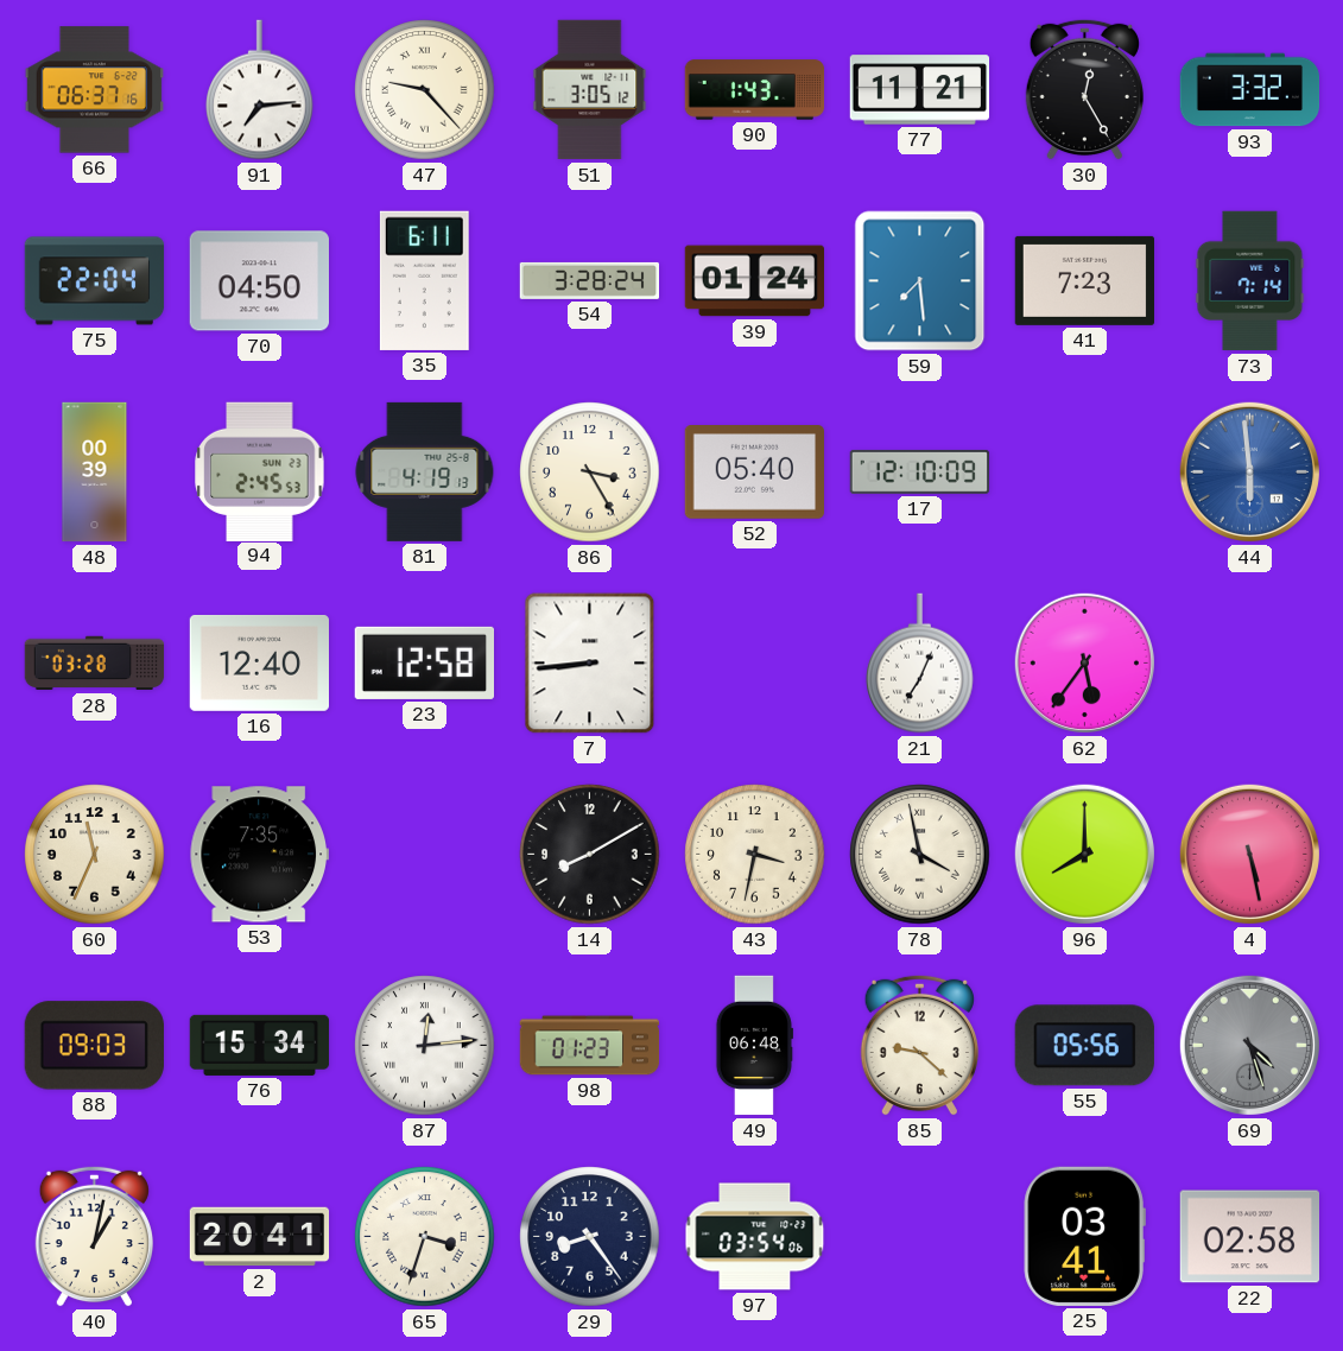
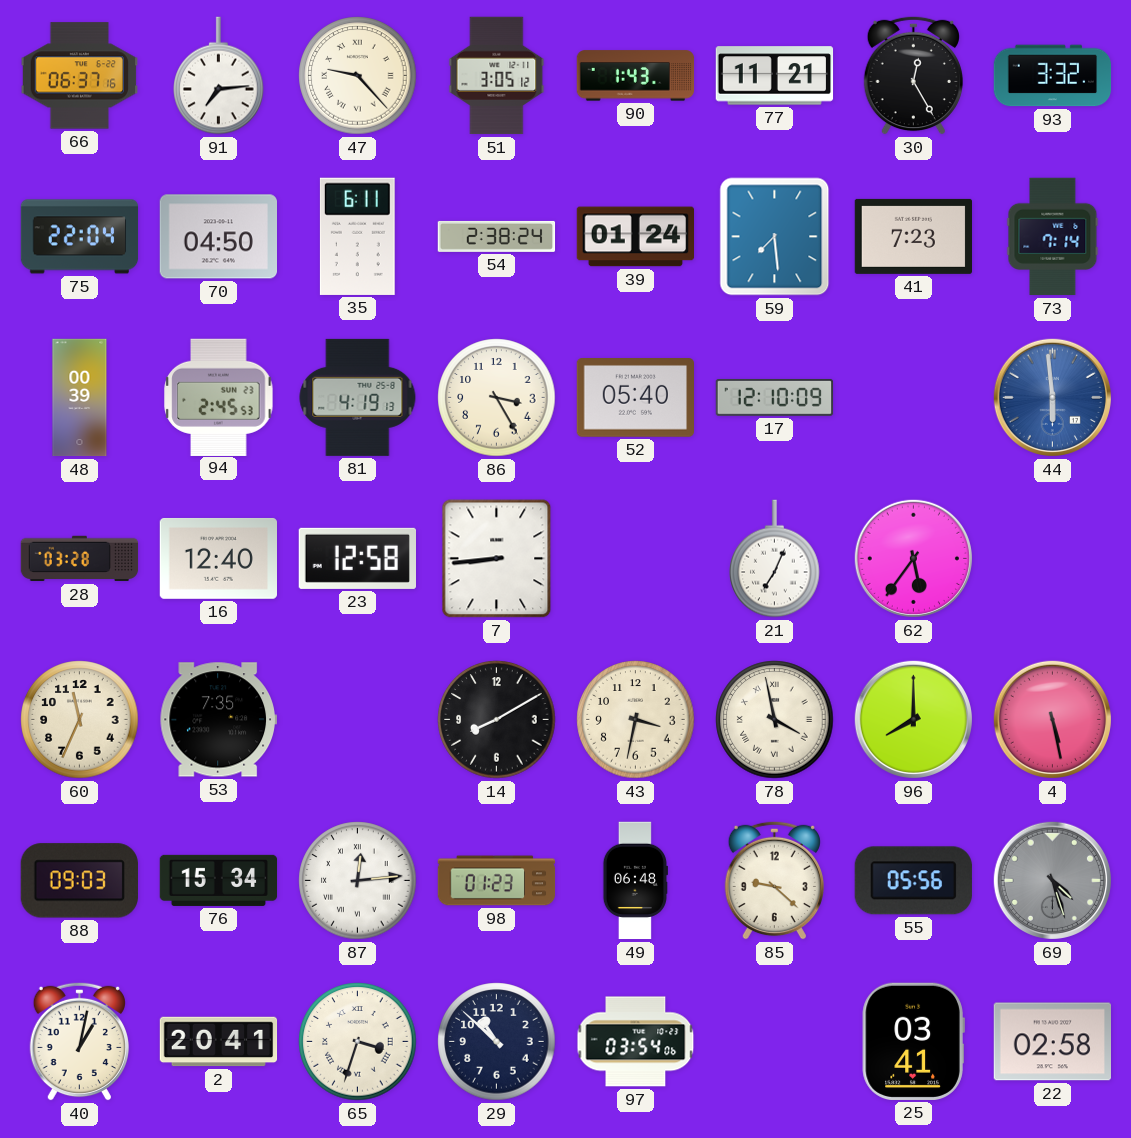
54: 3:28 -> 2:38 (497, 236)
29: 8:24 -> 10:52 (497, 1042)
